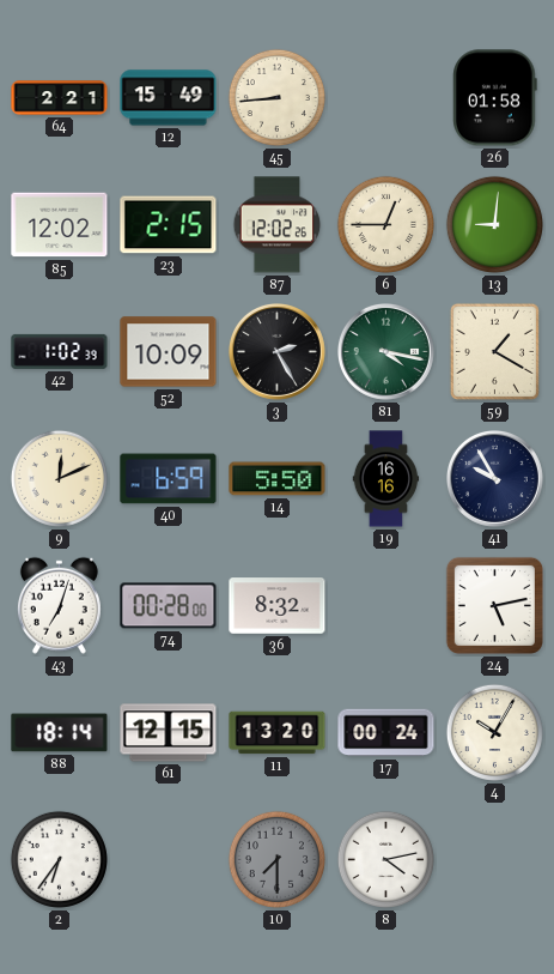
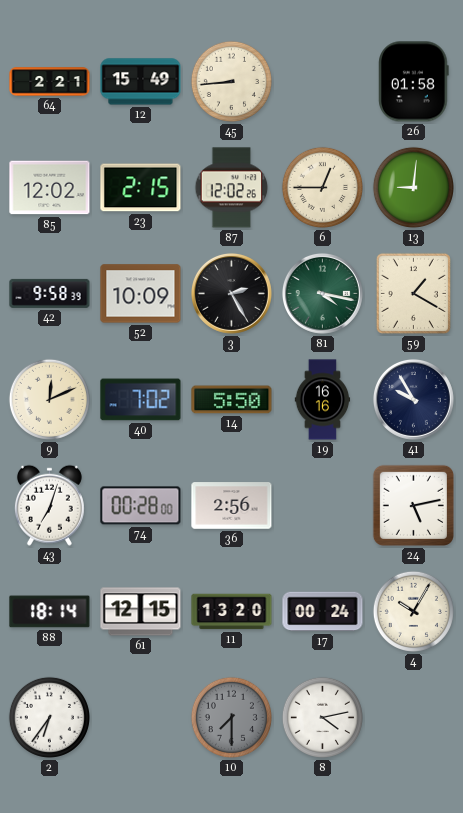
42: 1:02 -> 9:58 (50, 293)
40: 6:59 -> 7:02 (141, 400)
36: 8:32 -> 2:56 (232, 506)
